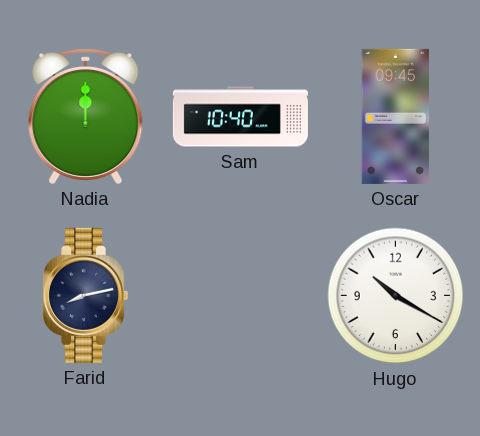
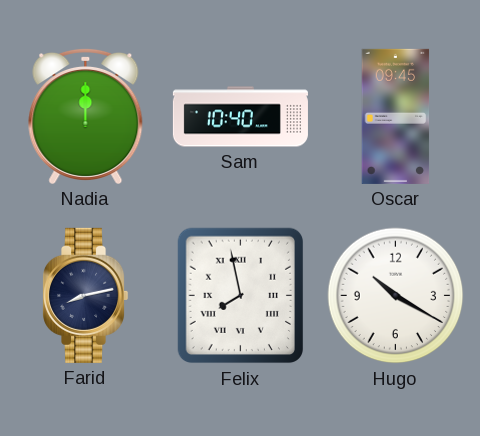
Felix: none -> 7:58 (240, 296)
